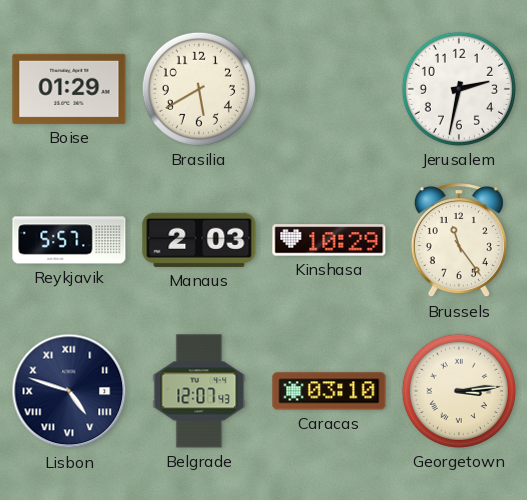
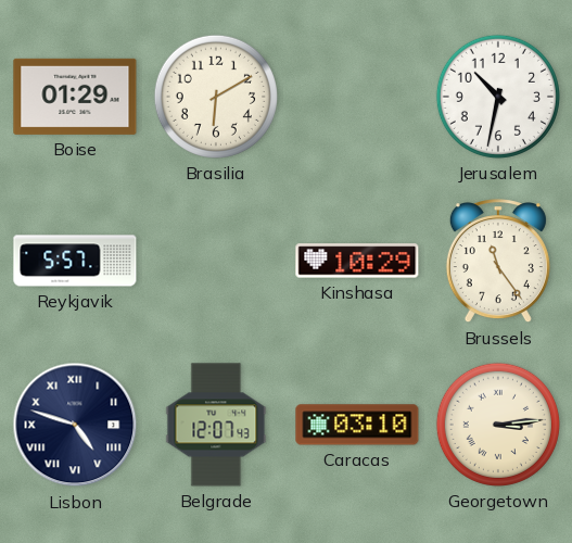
Brasilia: 5:40 -> 6:10 (216, 97)
Jerusalem: 2:32 -> 10:32 (498, 97)
Manaus: 2:03 -> none (199, 240)
